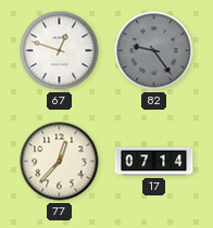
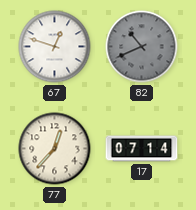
82: 9:24 -> 10:41 (142, 47)
